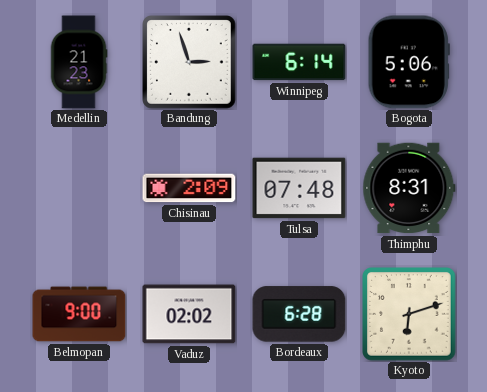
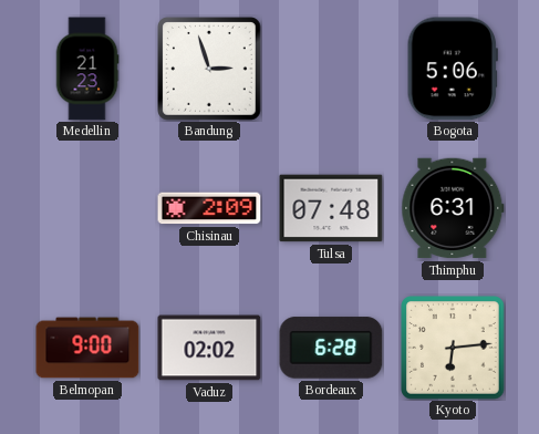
Winnipeg: 6:14 -> none (299, 62)
Thimphu: 8:31 -> 6:31 (453, 208)
Kyoto: 6:12 -> 6:14 (454, 349)
